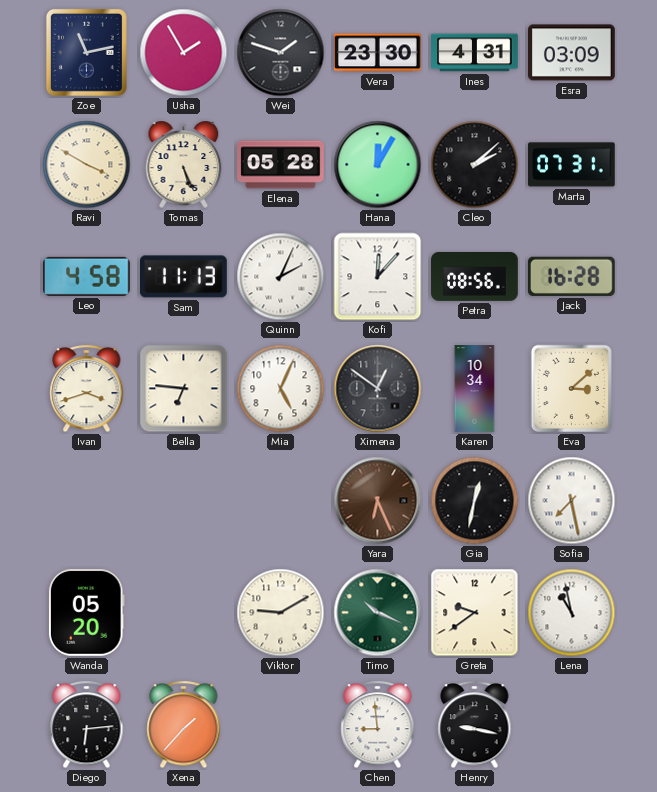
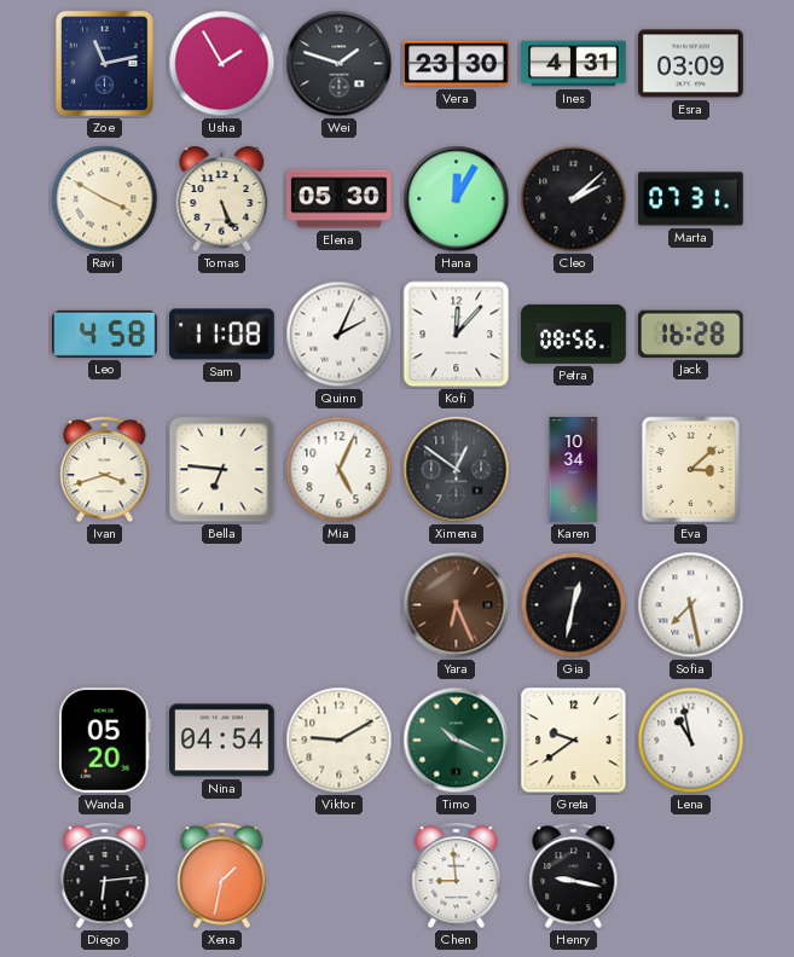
Elena: 05:28 -> 05:30 (340, 199)
Sam: 11:13 -> 11:08 (222, 335)
Nina: none -> 04:54 (222, 741)
Xena: 1:37 -> 1:32 (222, 876)
